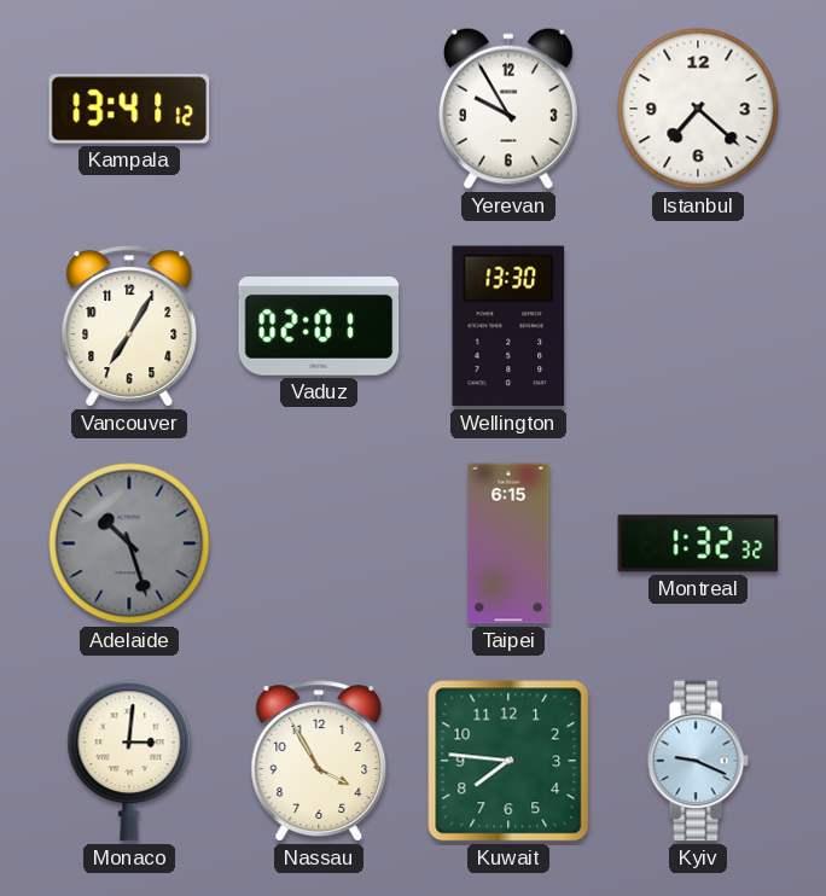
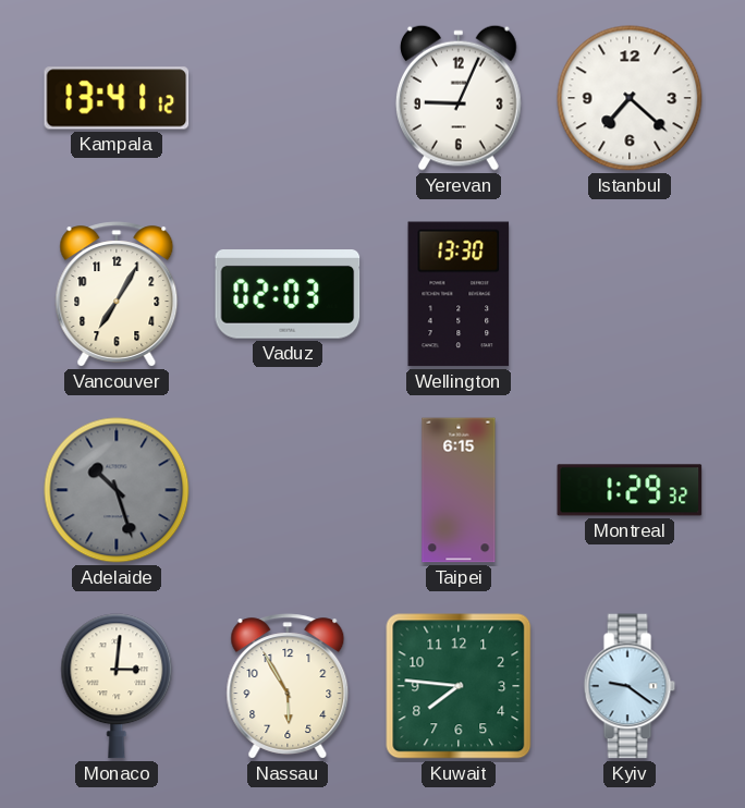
Yerevan: 9:55 -> 9:04 (459, 98)
Vaduz: 02:01 -> 02:03 (288, 295)
Montreal: 1:32 -> 1:29 (630, 490)
Nassau: 3:55 -> 5:55 (288, 686)
Kyiv: 9:19 -> 9:21 (630, 686)
